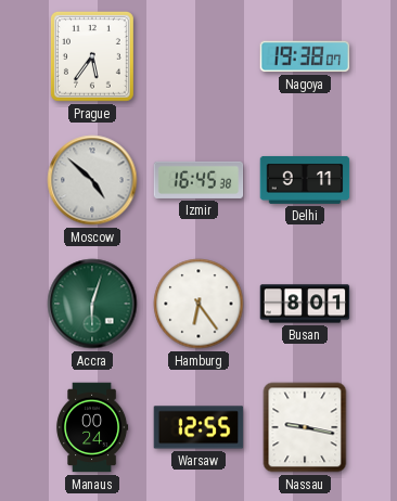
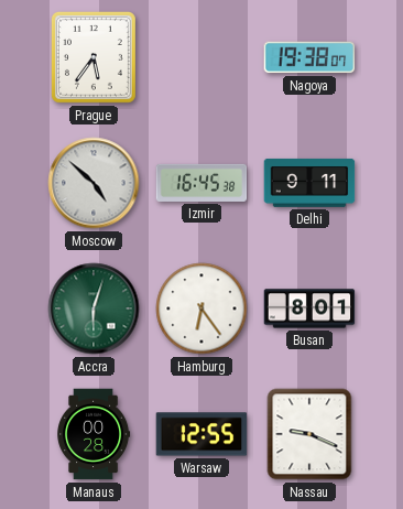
Manaus: 00:24 -> 00:28 (95, 434)
Nassau: 9:17 -> 9:19 (309, 434)
